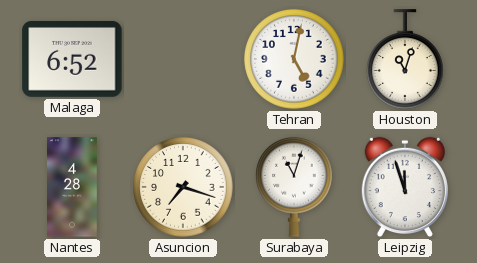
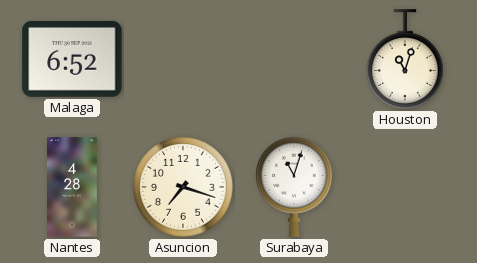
Tehran: 5:02 -> none (294, 59)
Leipzig: 11:57 -> none (405, 187)
